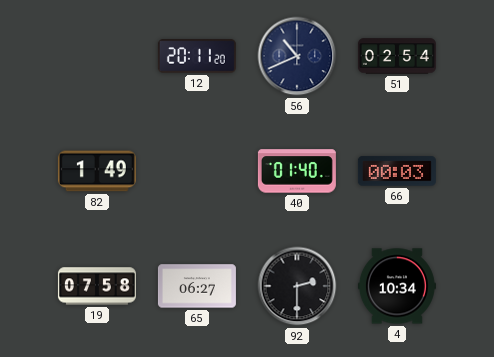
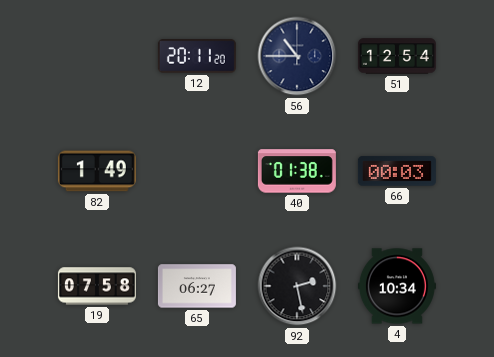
56: 10:41 -> 10:45 (297, 56)
51: 02:54 -> 12:54 (397, 56)
40: 01:40 -> 01:38 (297, 171)
92: 2:30 -> 2:28 (297, 286)
